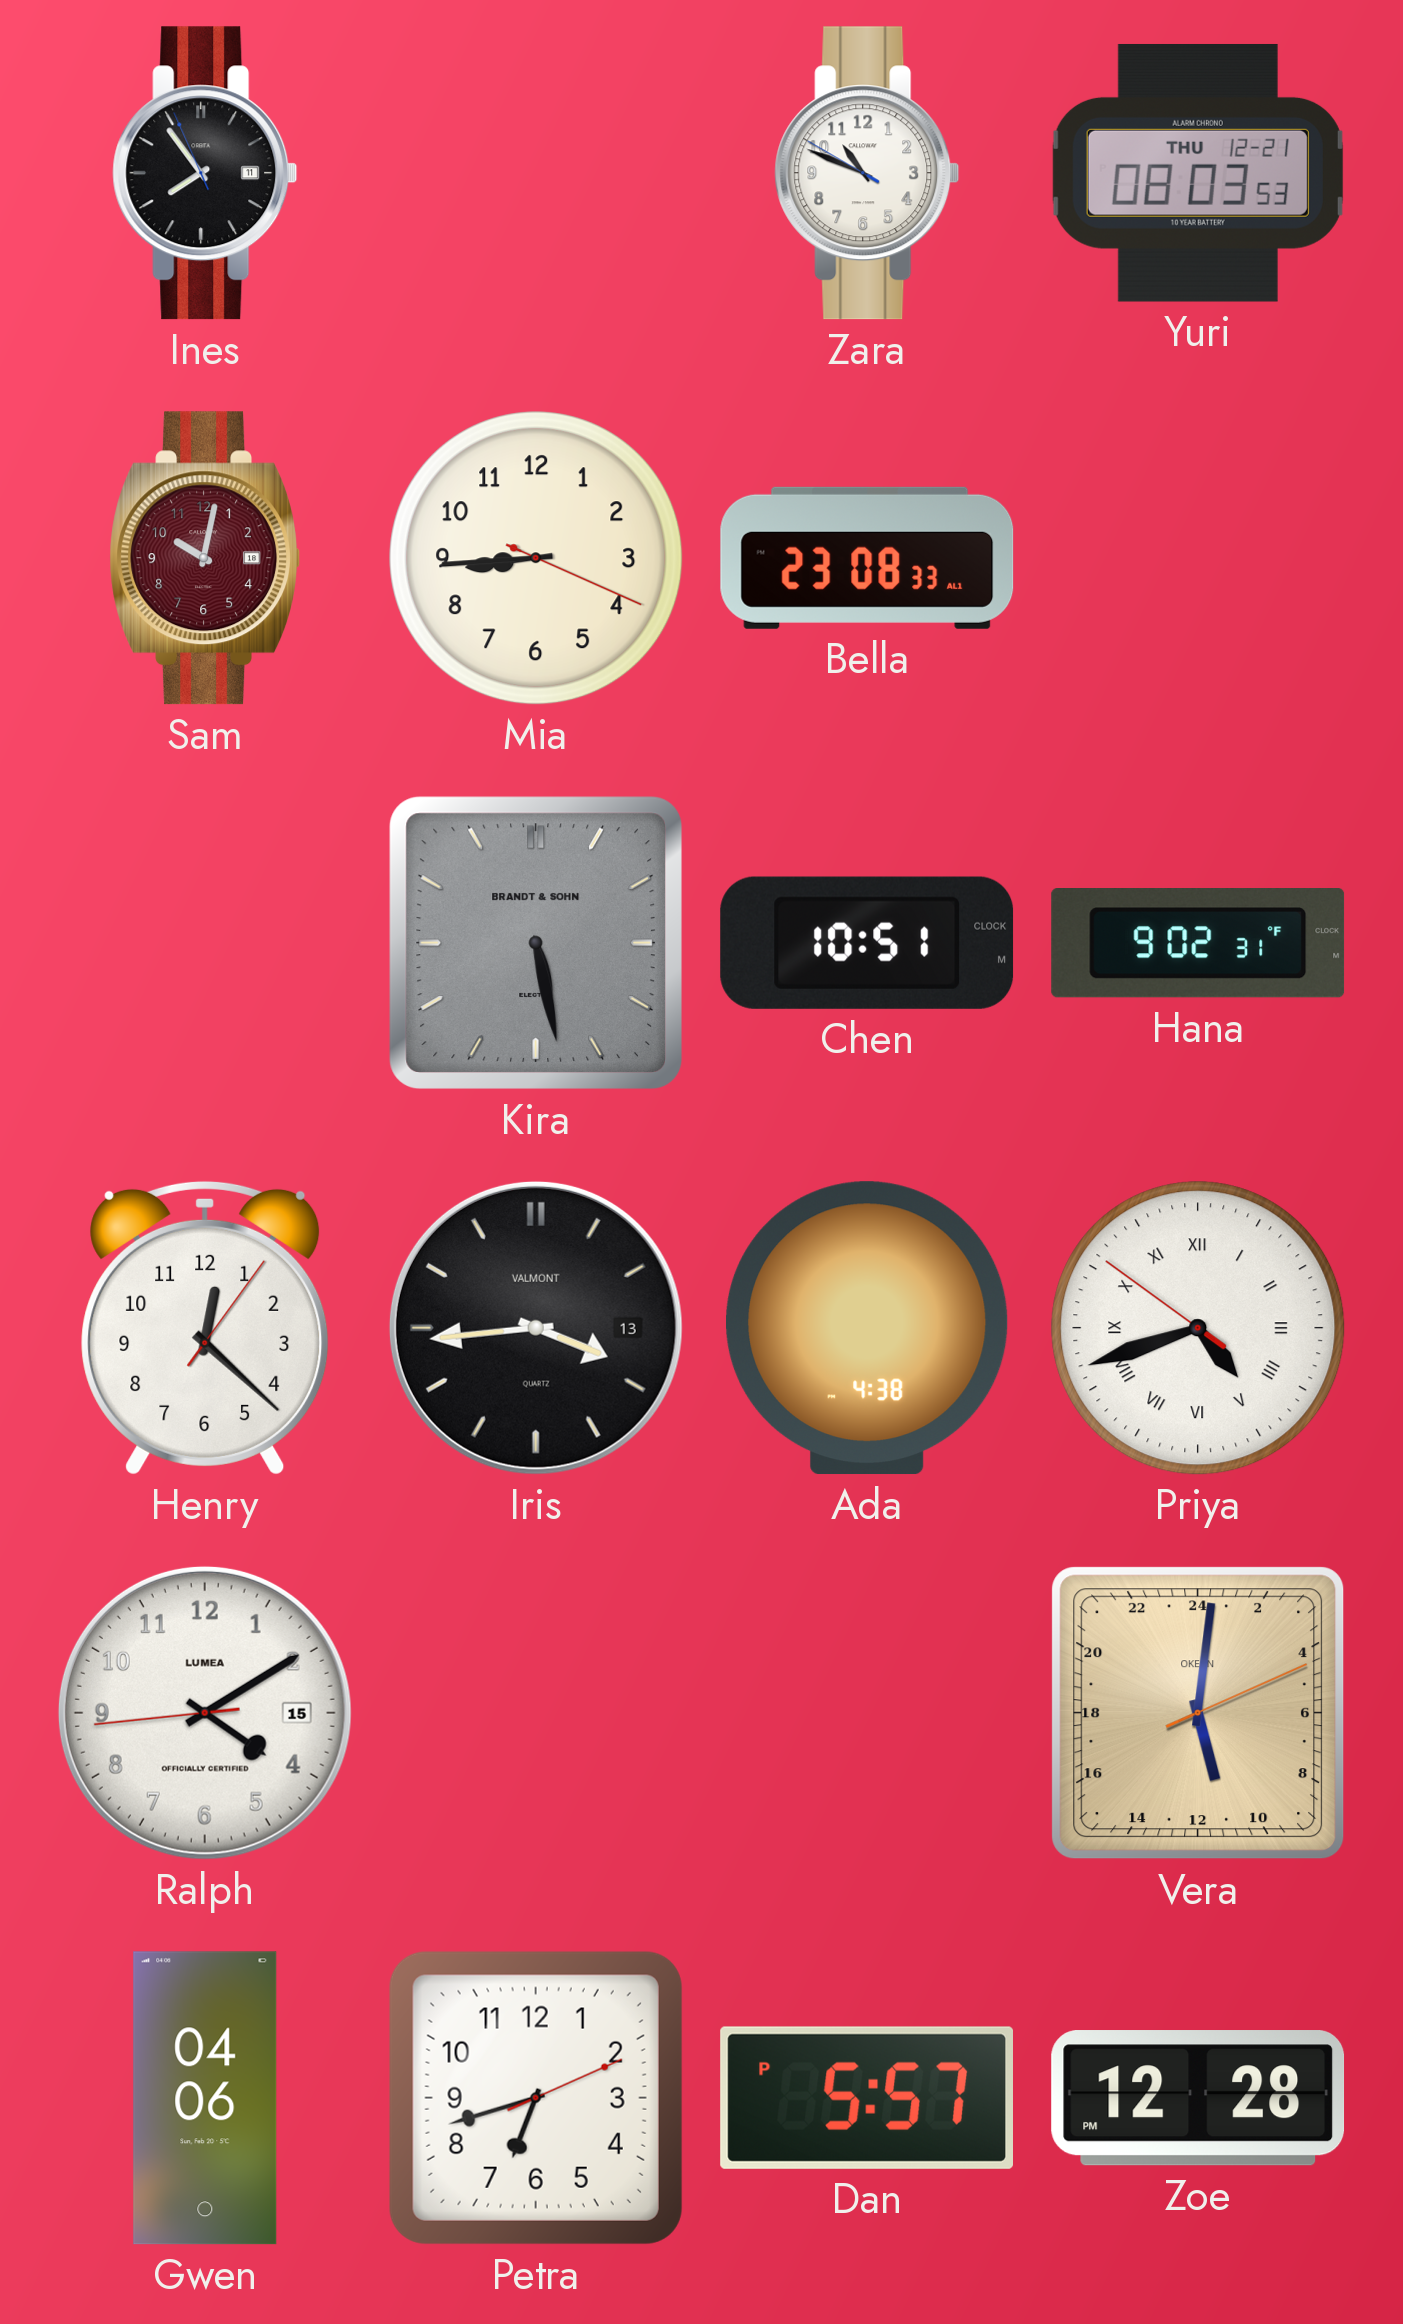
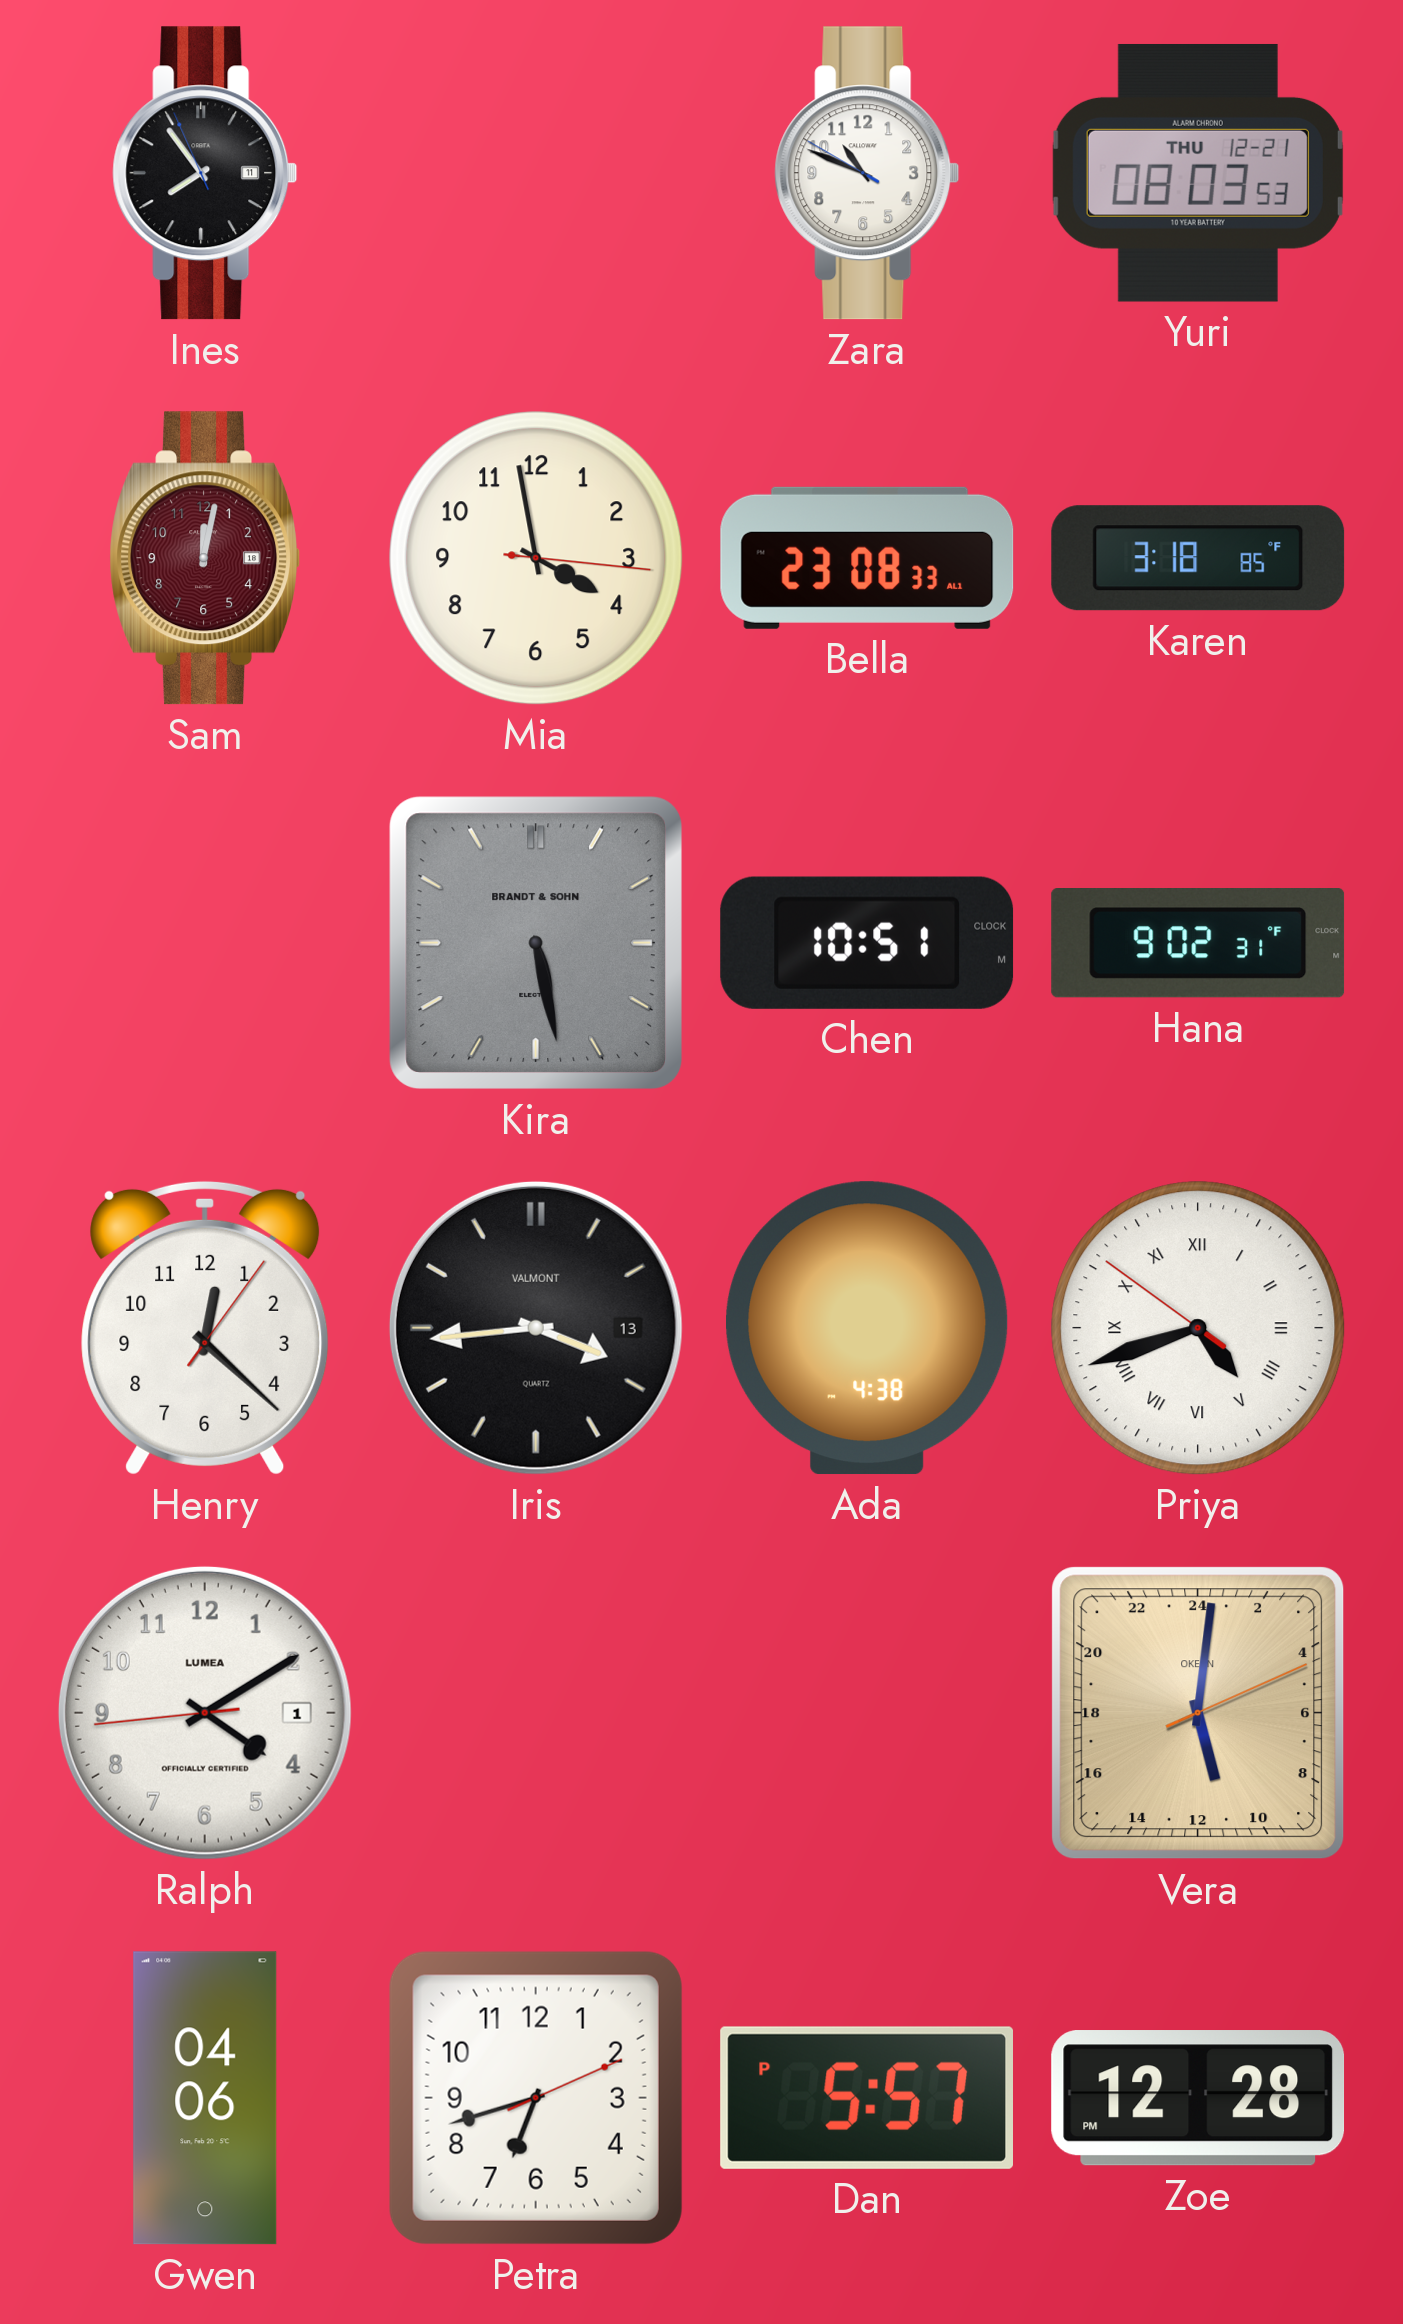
Sam: 10:02 -> 12:02 (204, 558)
Mia: 8:44 -> 3:58 (536, 558)
Karen: none -> 3:18 (1198, 558)
Ralph date: 15 -> 1 (205, 1713)
